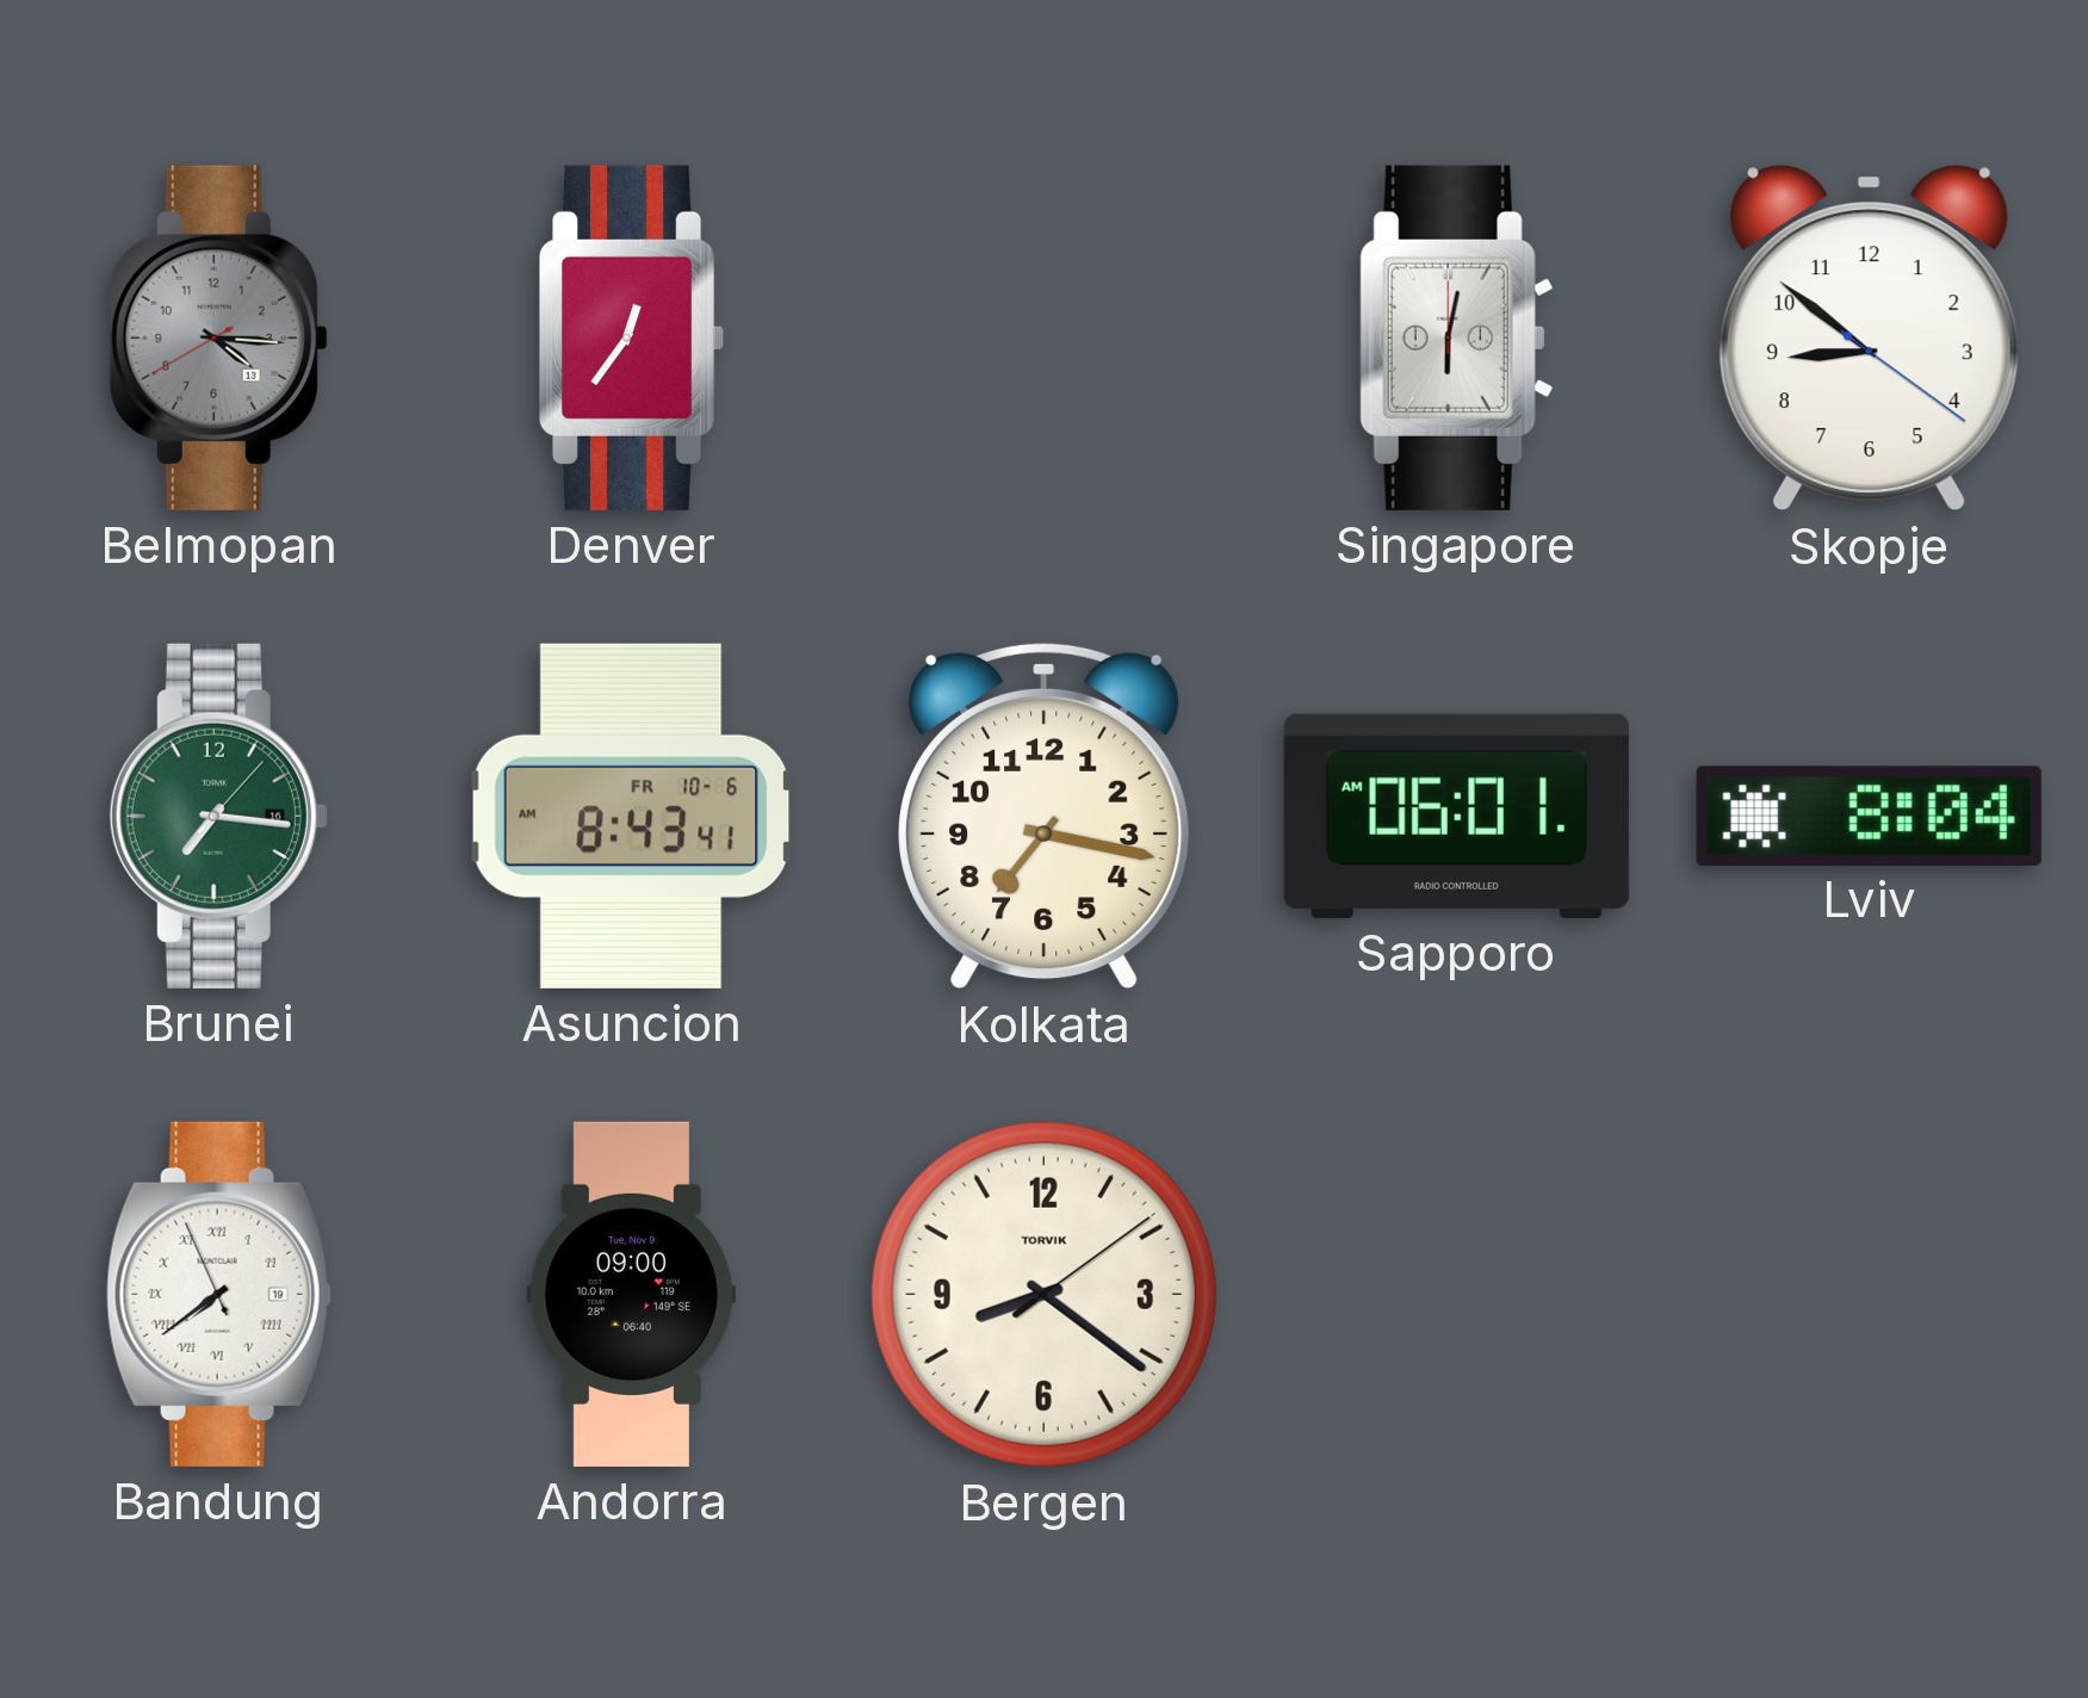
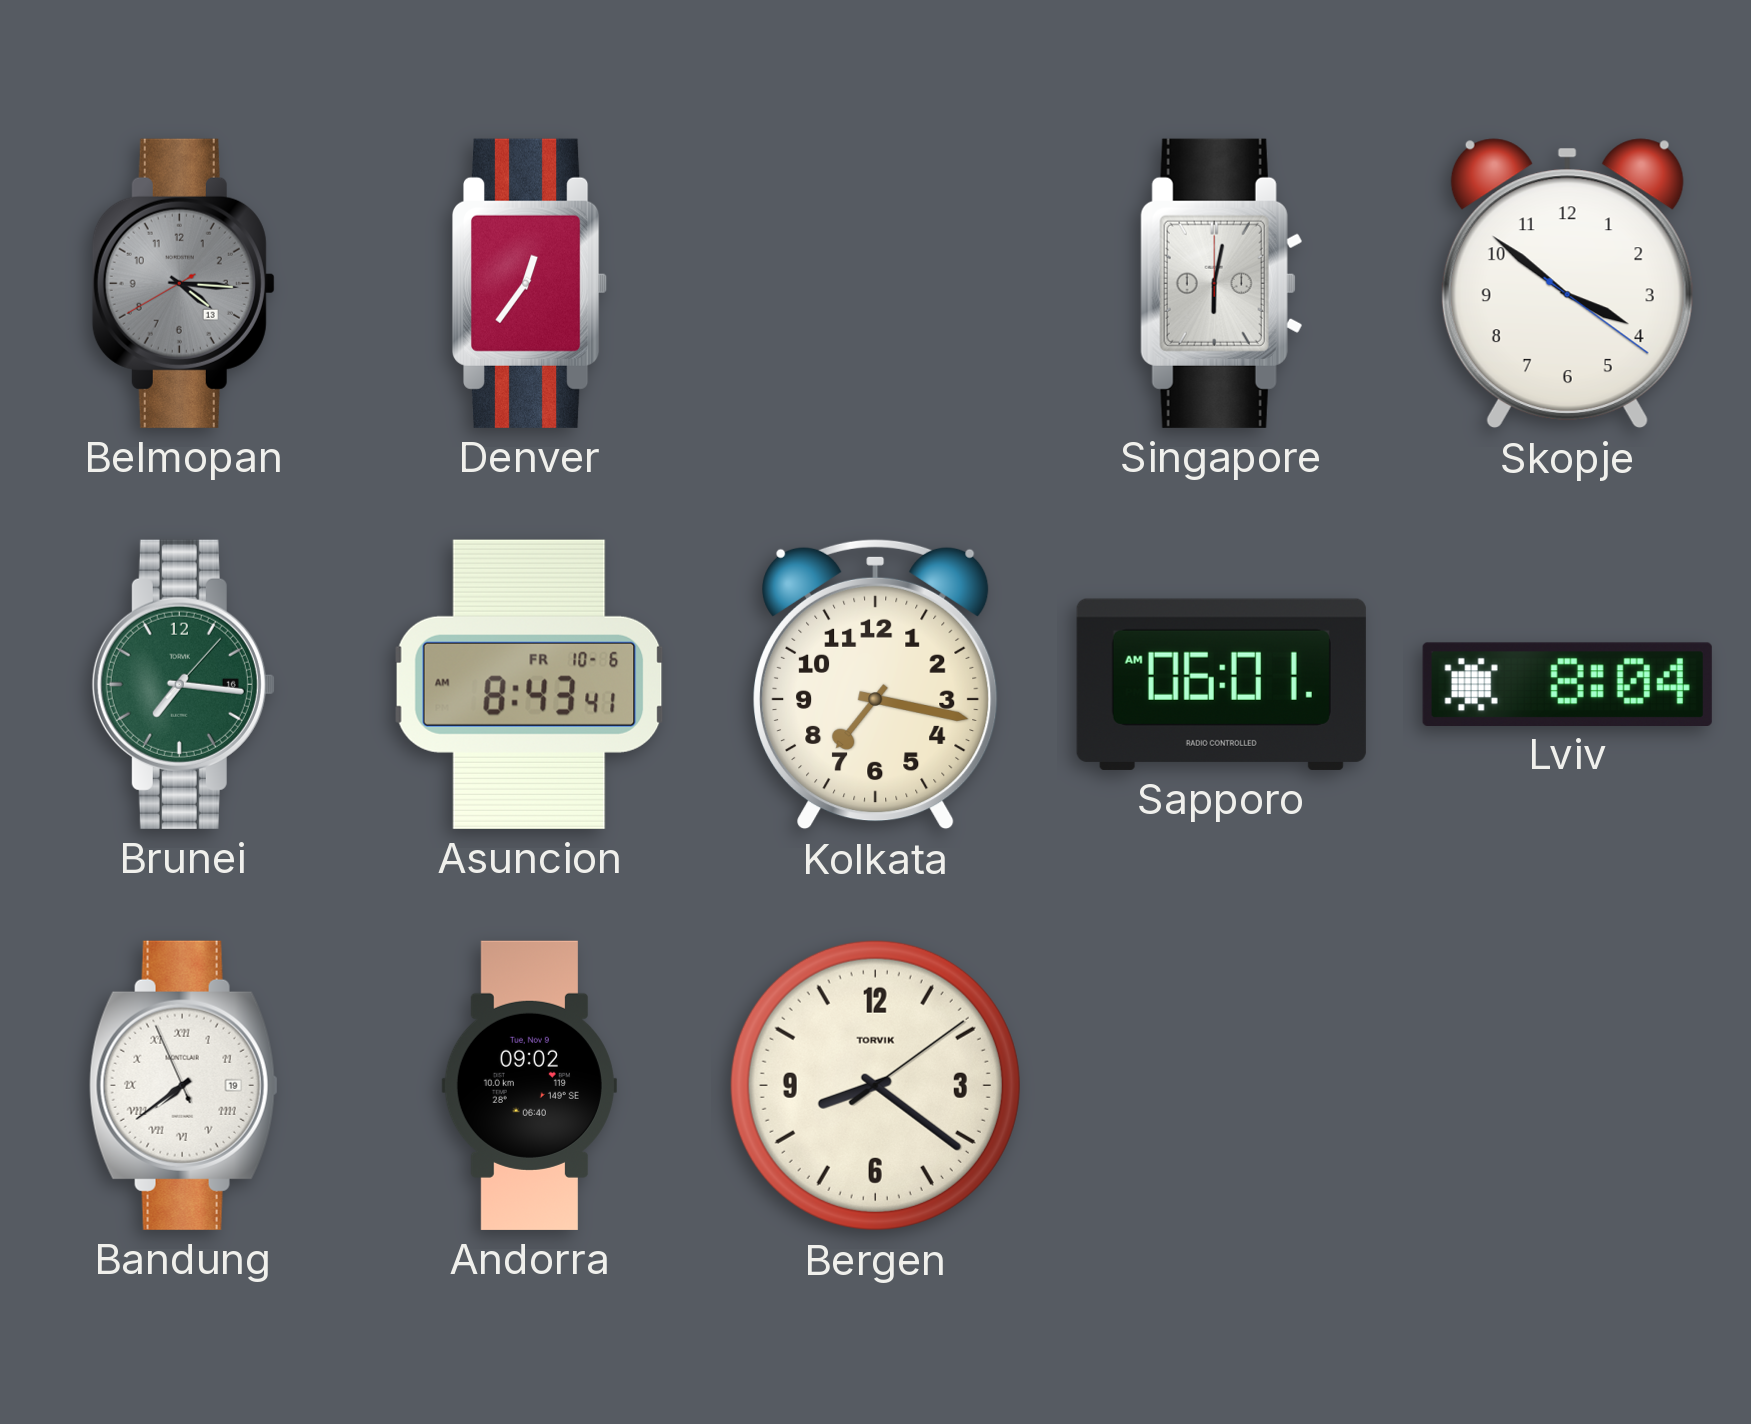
Skopje: 8:51 -> 3:51 (1567, 284)
Andorra: 09:00 -> 09:02 (529, 1085)
